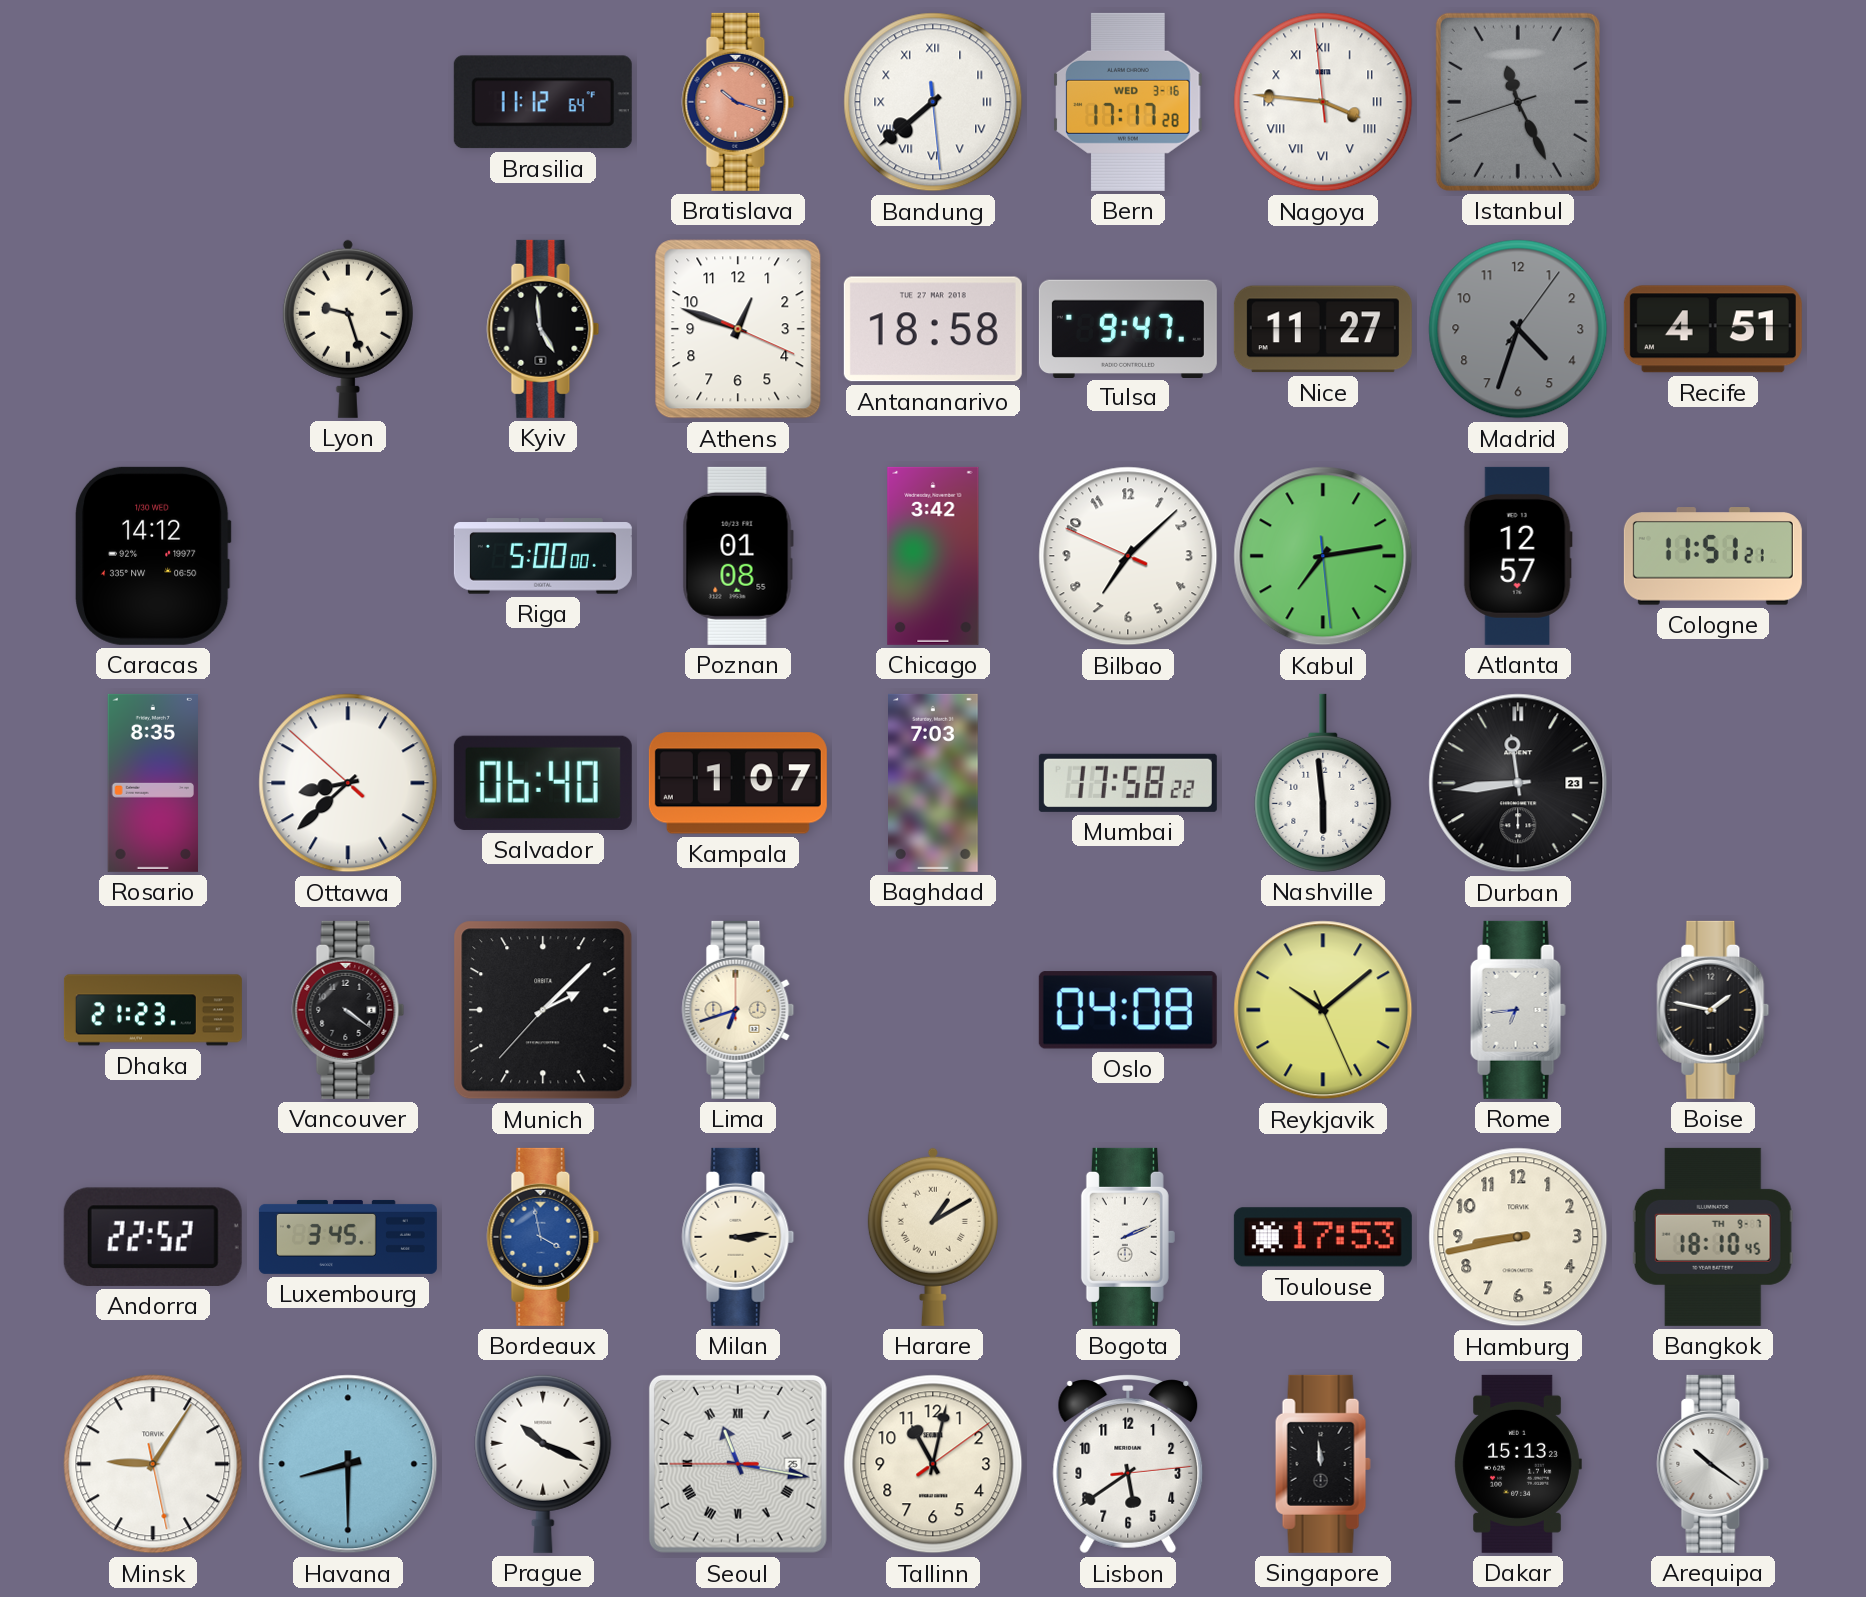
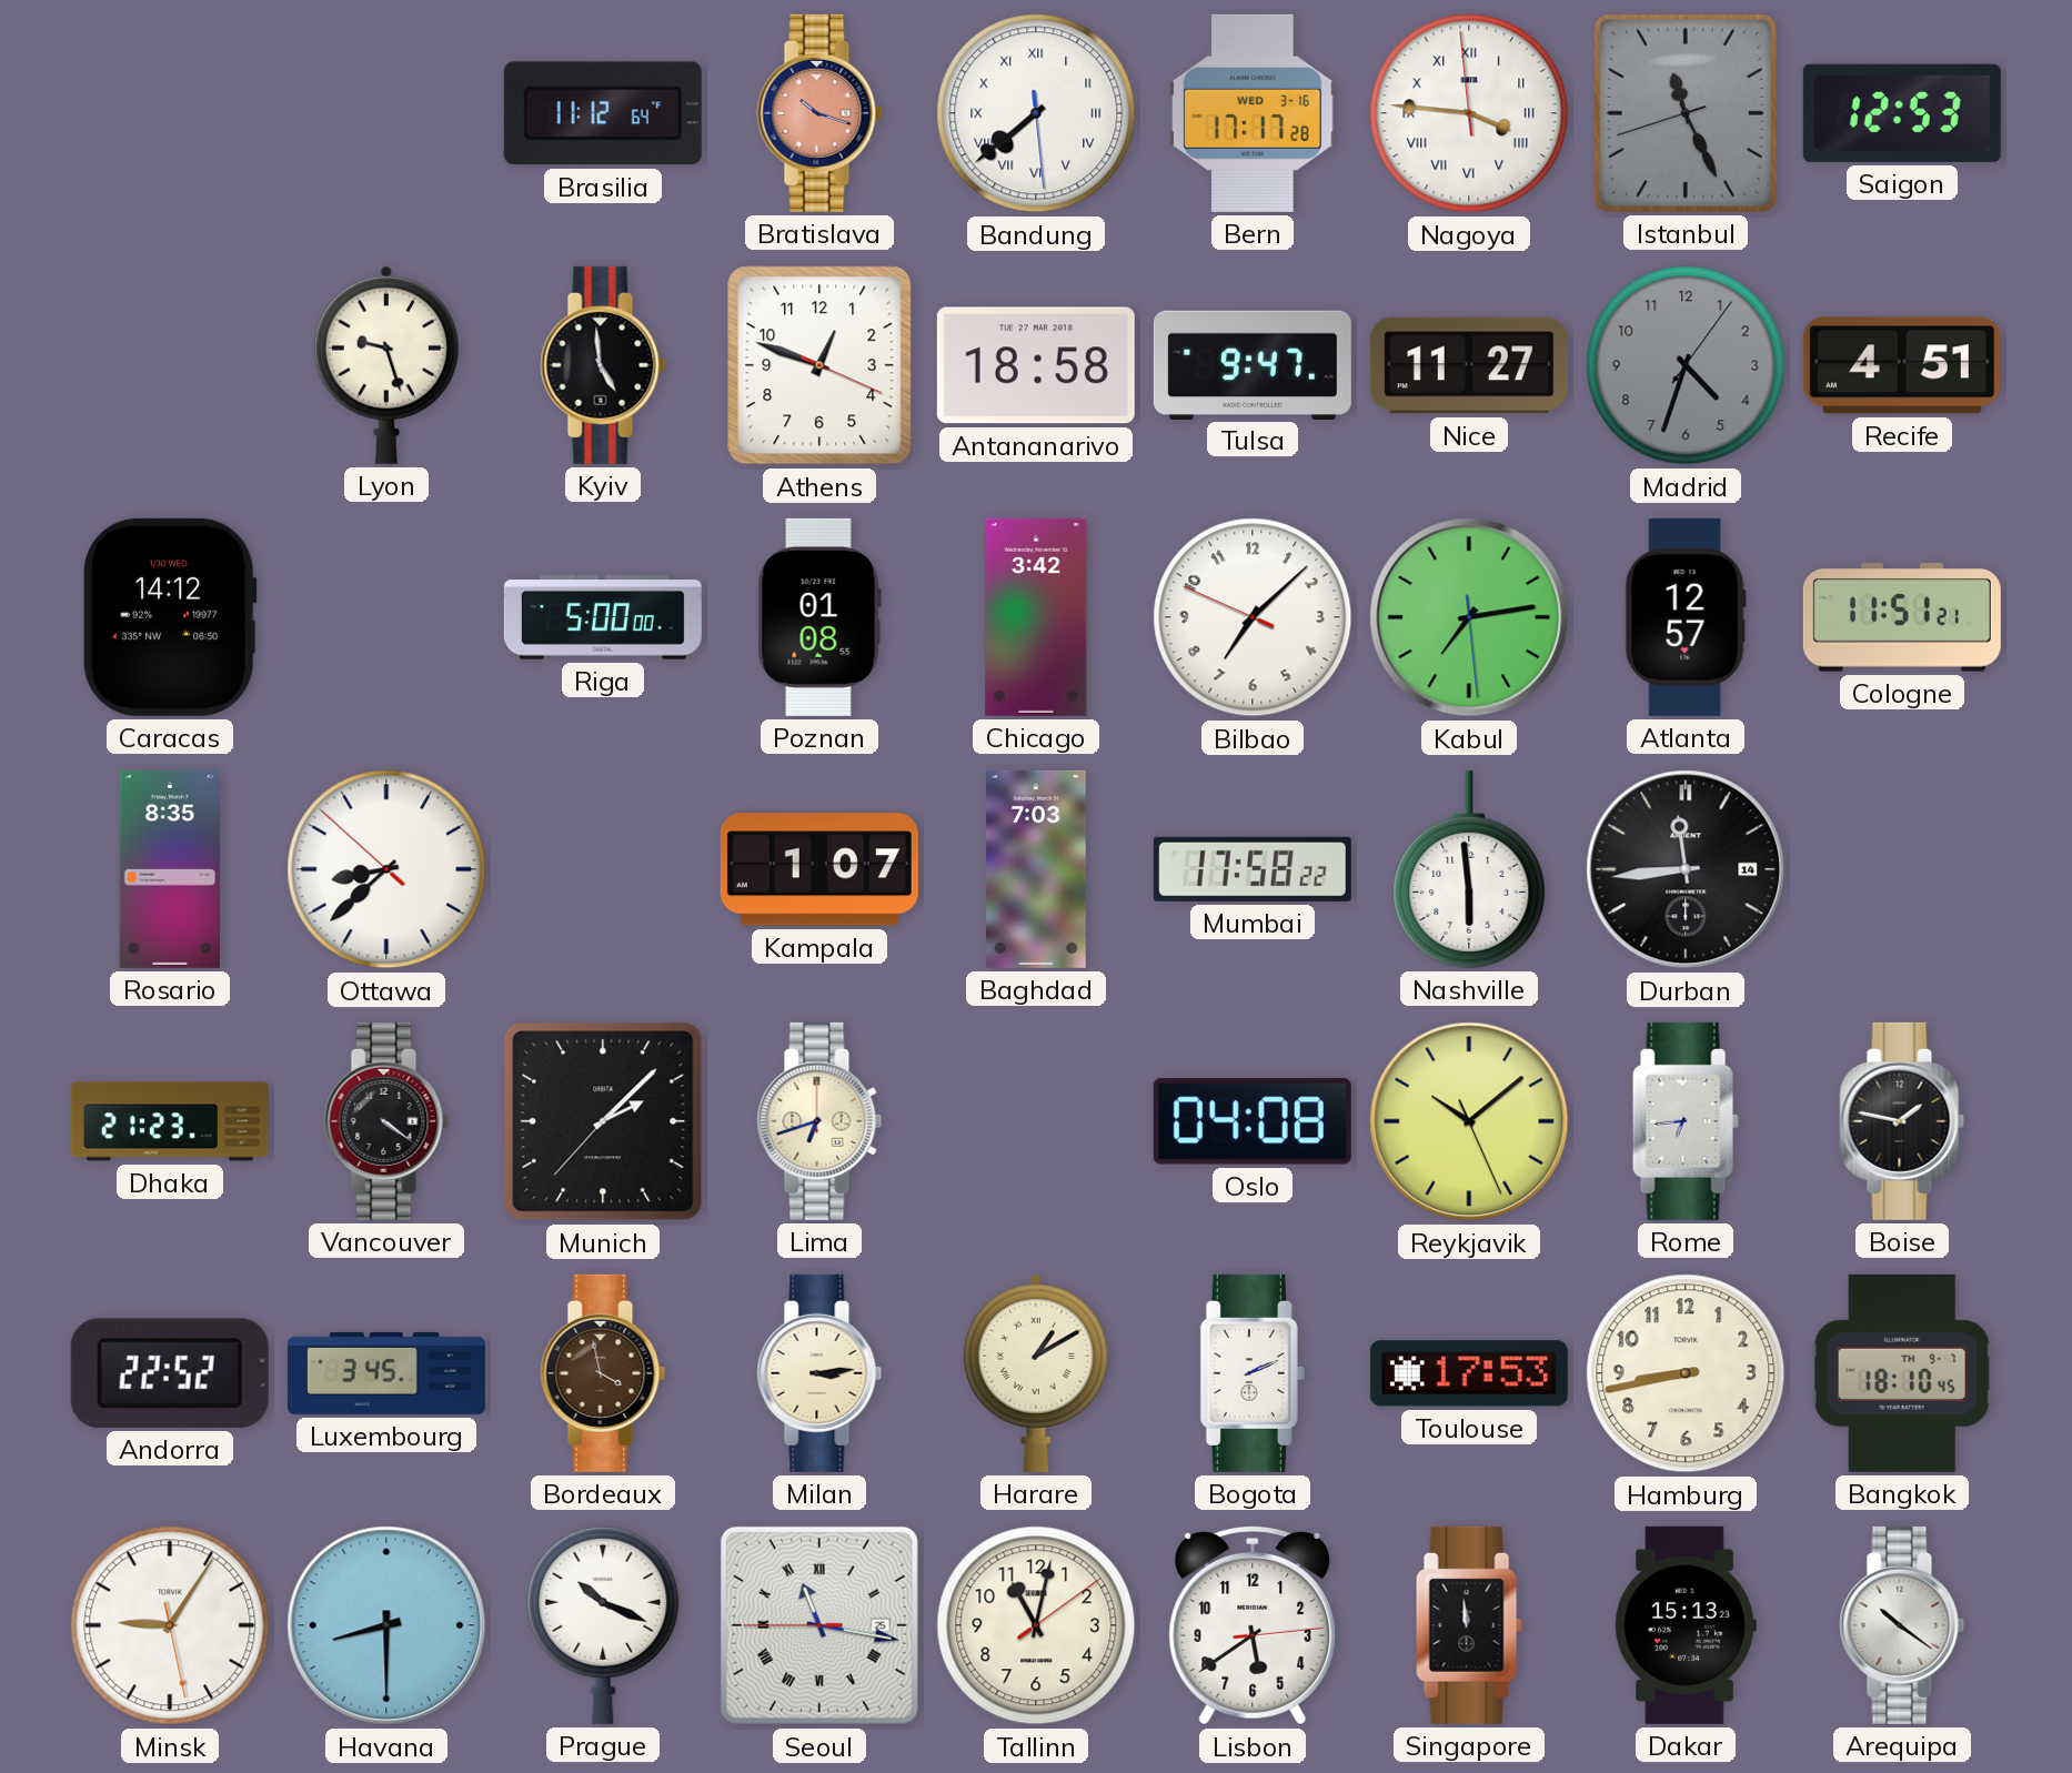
Saigon: none -> 12:53 (1902, 113)
Salvador: 06:40 -> none (543, 783)
Durban date: 23 -> 14 (1686, 869)
Bordeaux dial: blue -> brown (603, 1373)
